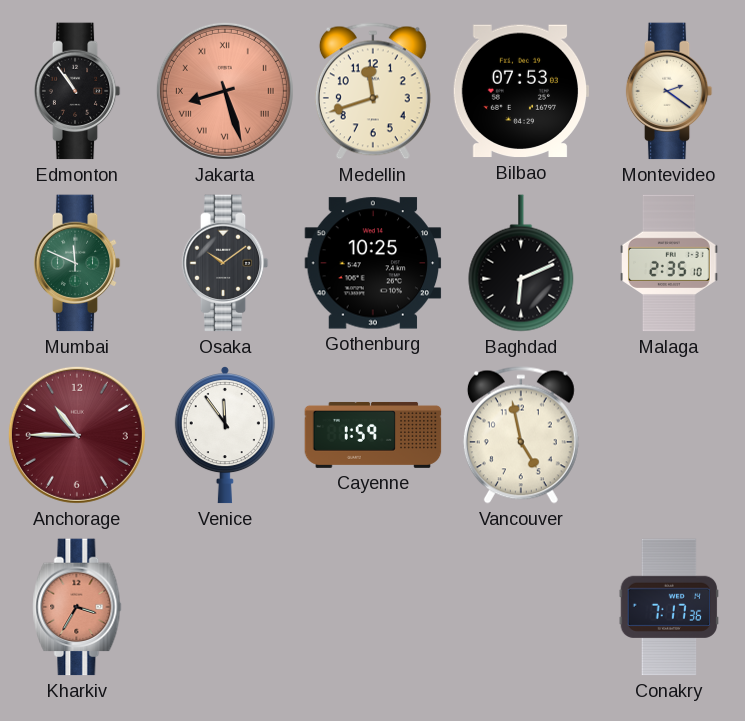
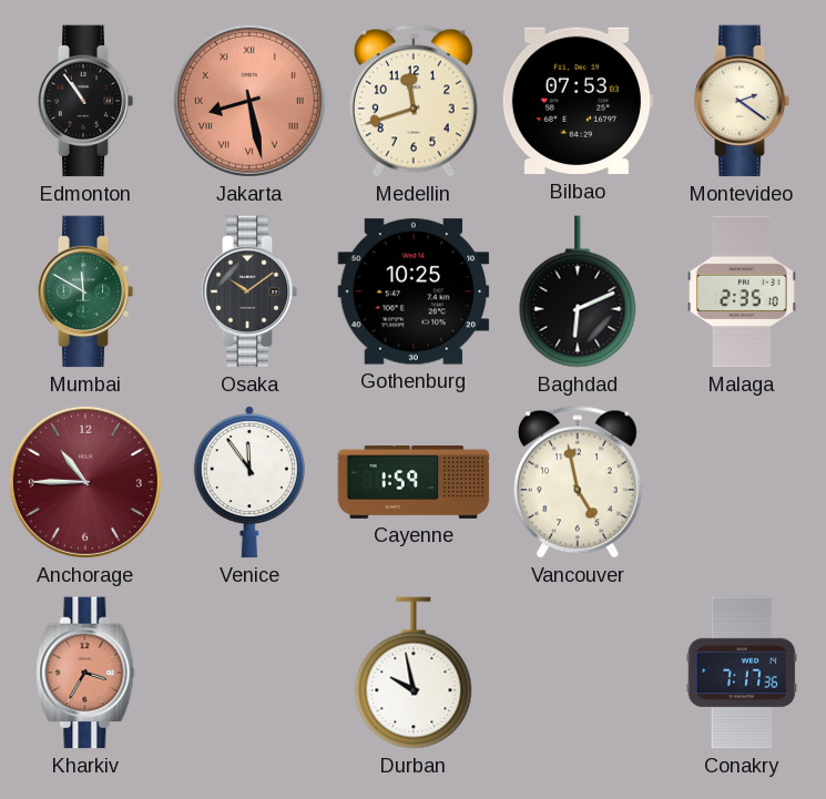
Jakarta: 8:27 -> 8:28 (249, 101)
Mumbai: 11:49 -> 11:50 (85, 291)
Durban: none -> 9:58 (414, 673)
